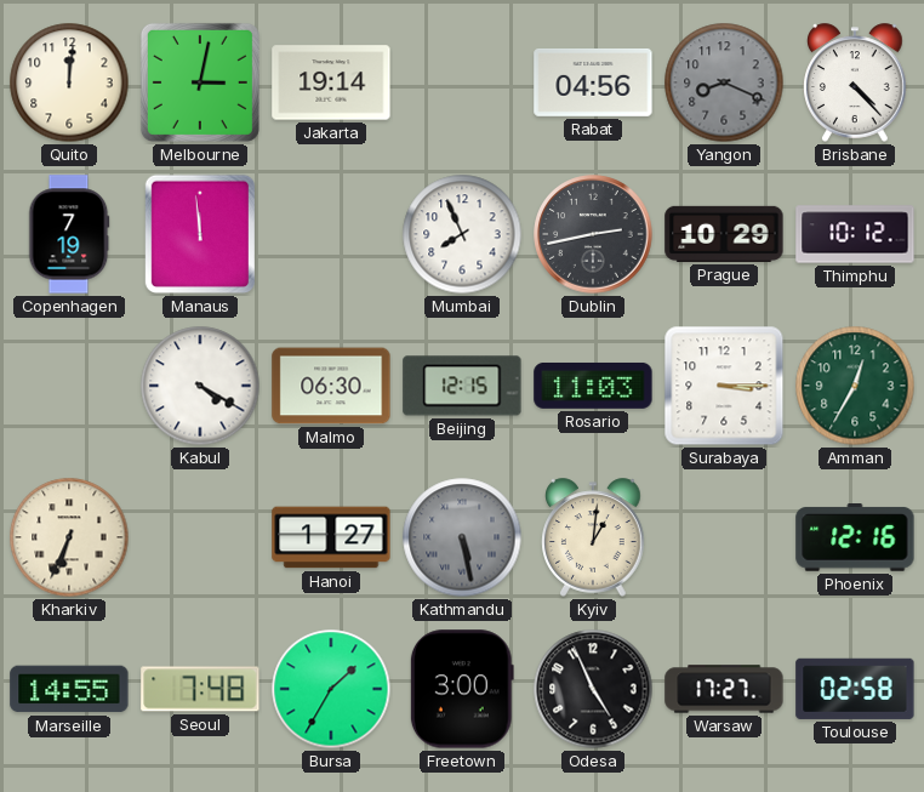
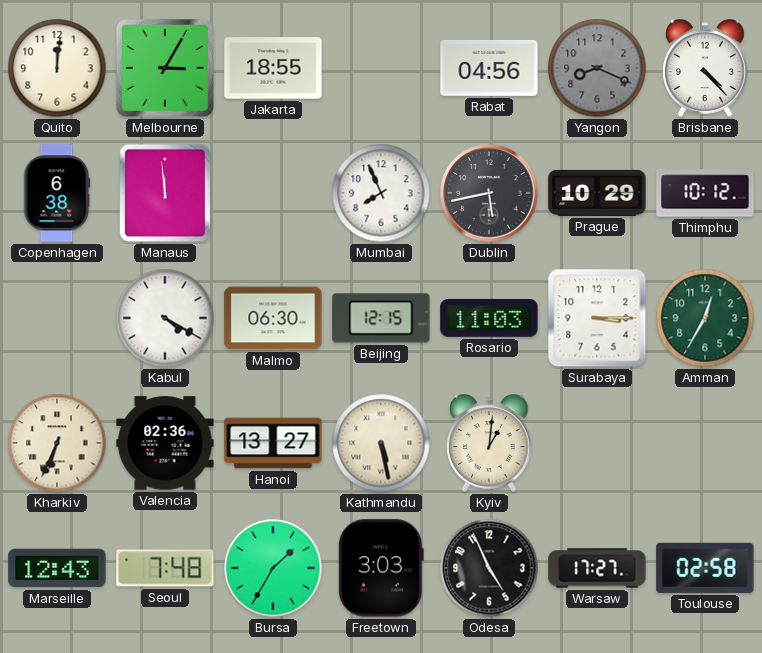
Melbourne: 3:02 -> 3:05 (165, 68)
Jakarta: 19:14 -> 18:55 (273, 68)
Copenhagen: 7:19 -> 6:38 (57, 193)
Dublin: 2:43 -> 5:43 (489, 193)
Valencia: none -> 02:36 (165, 443)
Hanoi: 1:27 -> 13:27 (273, 443)
Kathmandu dial: grey -> cream (381, 443)
Phoenix: 12:16 -> none (855, 539)
Marseille: 14:55 -> 12:43 (57, 568)
Freetown: 3:00 -> 3:03 (381, 568)
